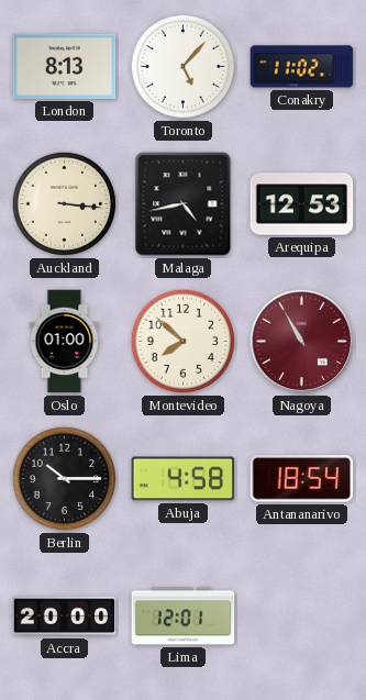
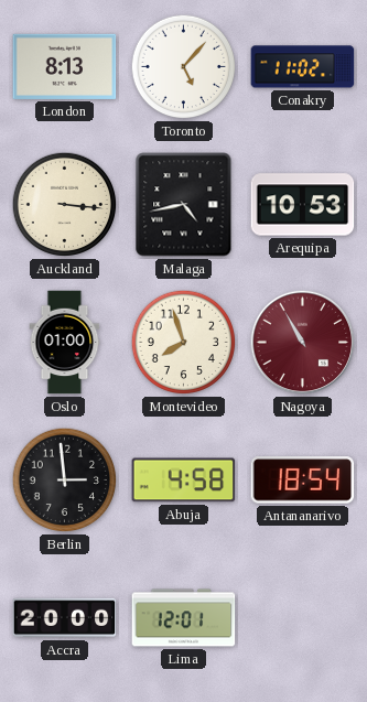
Arequipa: 12:53 -> 10:53 (303, 205)
Montevideo: 7:52 -> 7:57 (184, 343)
Berlin: 10:15 -> 2:59 (65, 480)
